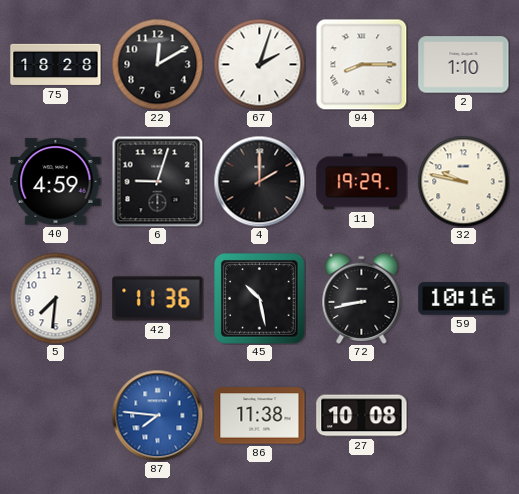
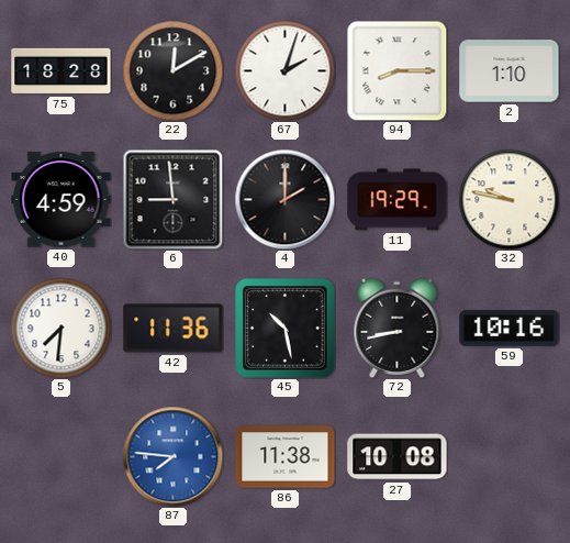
6: 9:03 -> 8:59 (172, 199)
